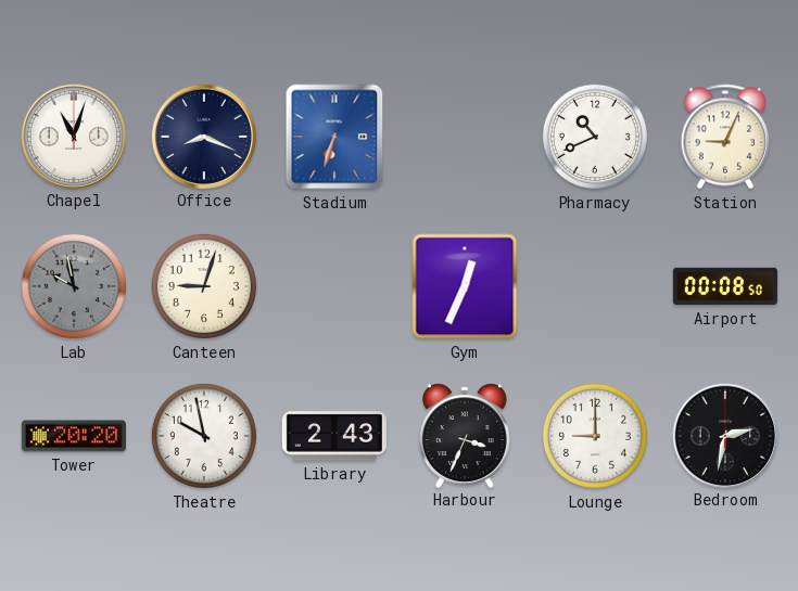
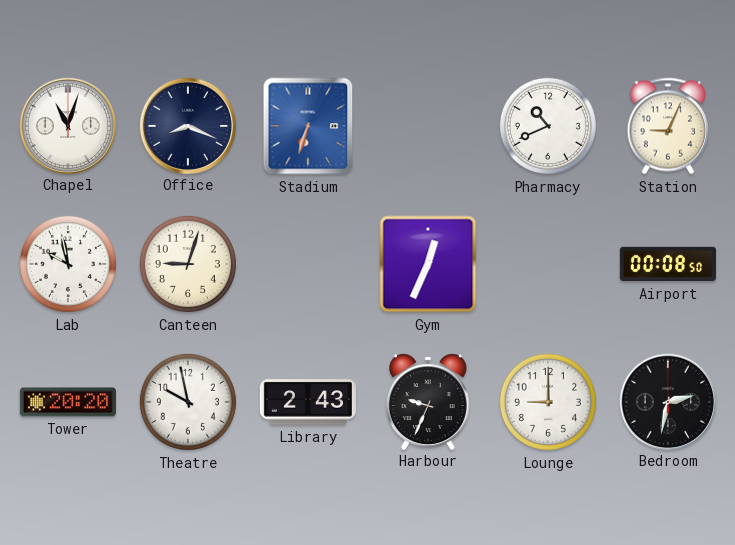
Lab dial: grey -> white (68, 264)
Harbour: 3:34 -> 9:34 (428, 401)
